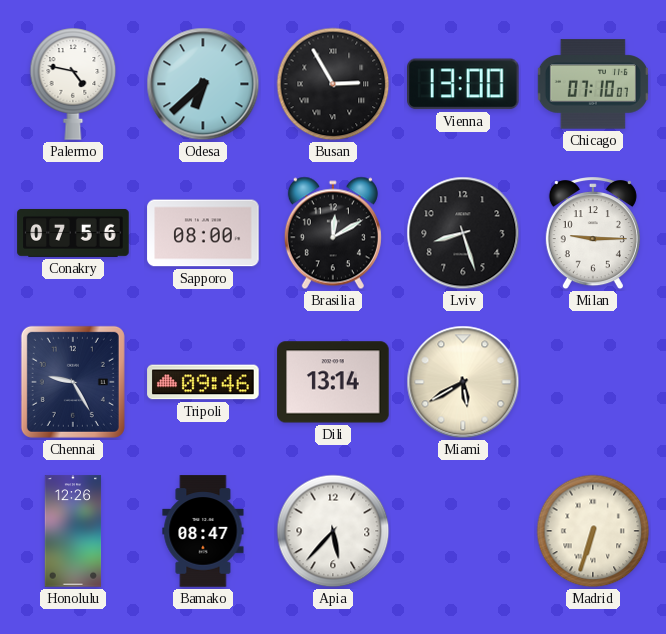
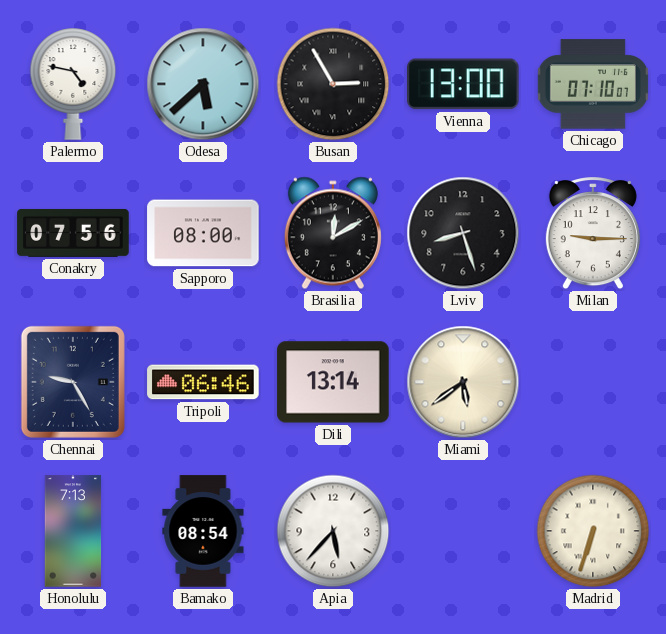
Odesa: 6:38 -> 5:38 (203, 84)
Tripoli: 09:46 -> 06:46 (203, 382)
Miami: 5:40 -> 5:39 (463, 382)
Honolulu: 12:26 -> 7:13 (73, 531)
Bamako: 08:47 -> 08:54 (203, 531)
